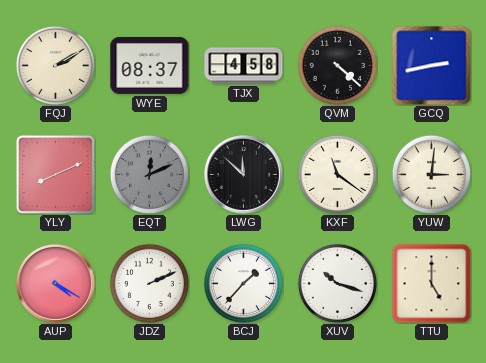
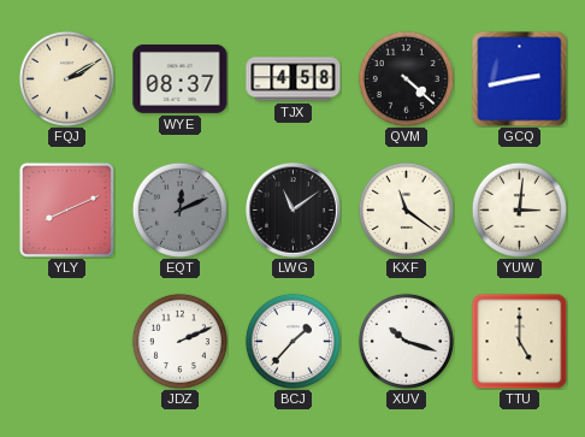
LWG: 11:52 -> 11:09 (294, 211)
AUP: 4:20 -> none (56, 284)
